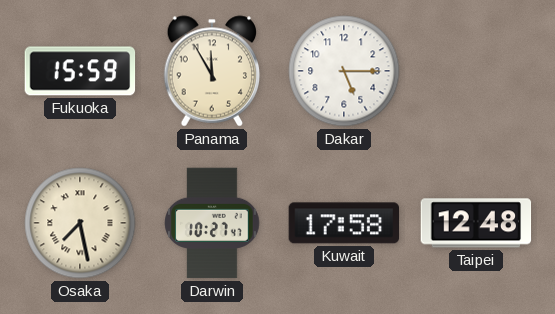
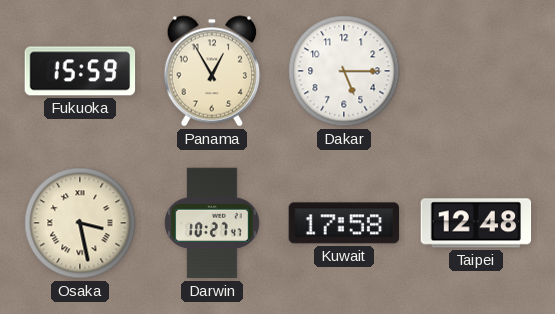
Panama: 11:55 -> 12:55 (212, 71)
Osaka: 7:28 -> 3:28 (80, 223)
